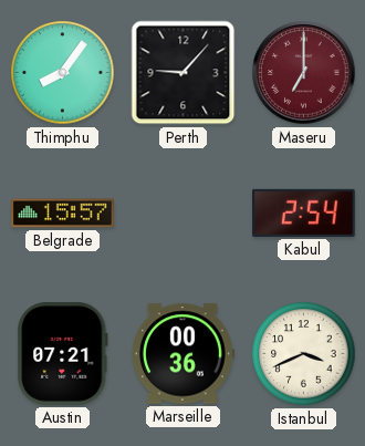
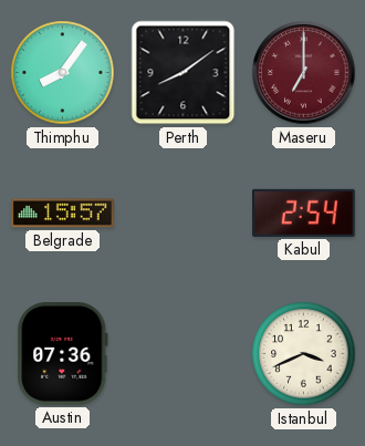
Perth: 9:07 -> 8:09 (184, 73)
Austin: 07:21 -> 07:36 (63, 354)
Marseille: 00:36 -> none (184, 354)
